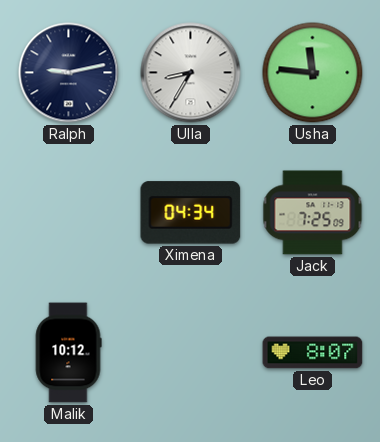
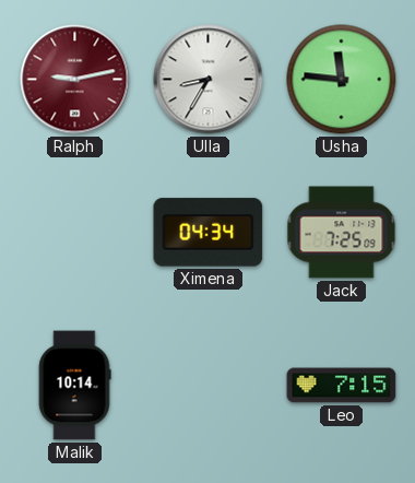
Ralph dial: navy -> burgundy (75, 80)
Malik: 10:12 -> 10:14 (74, 386)
Leo: 8:07 -> 7:15 (342, 386)
